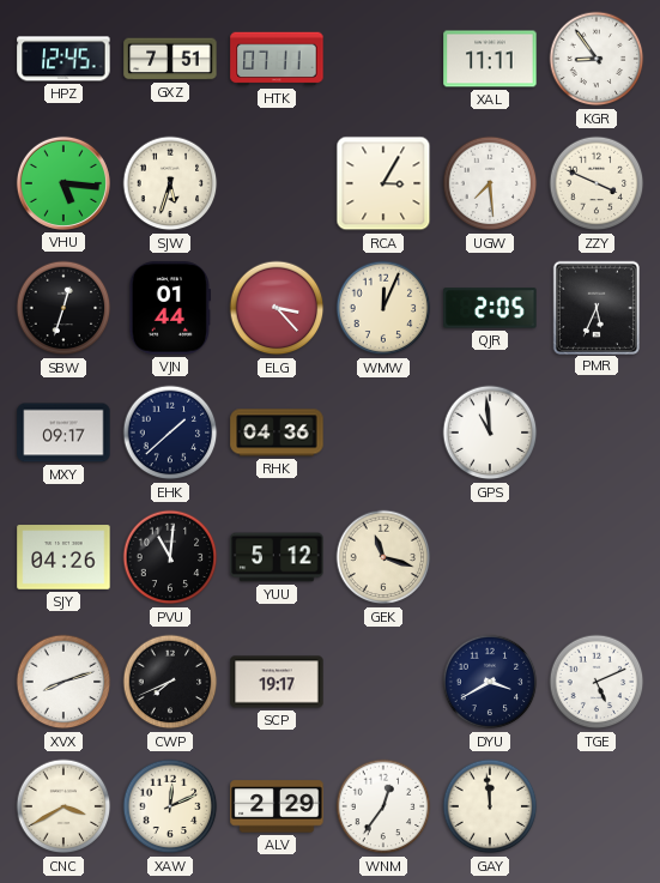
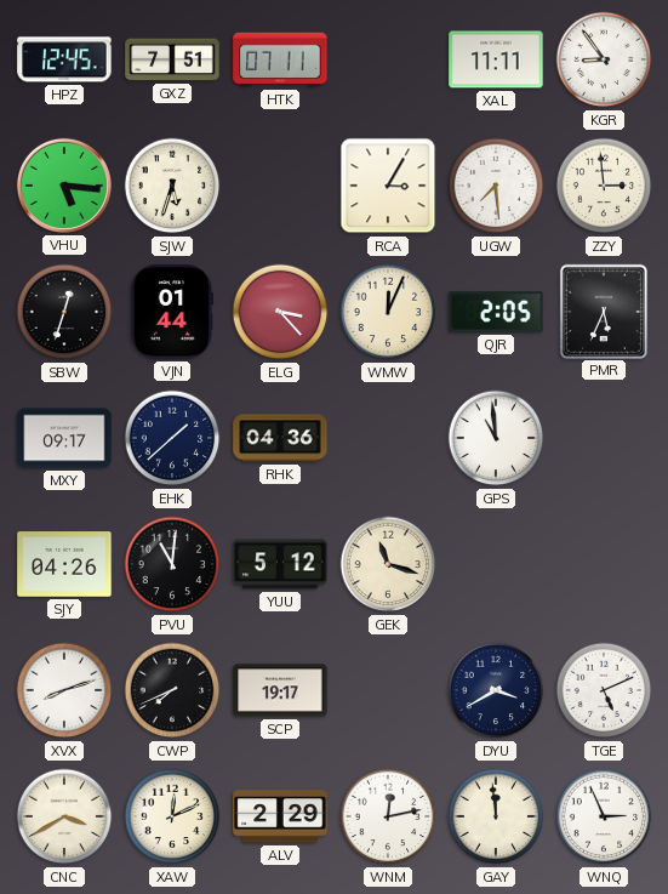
ZZY: 3:49 -> 2:59 (604, 186)
WNM: 12:36 -> 12:13 (388, 816)
WNQ: none -> 2:56 (604, 816)
